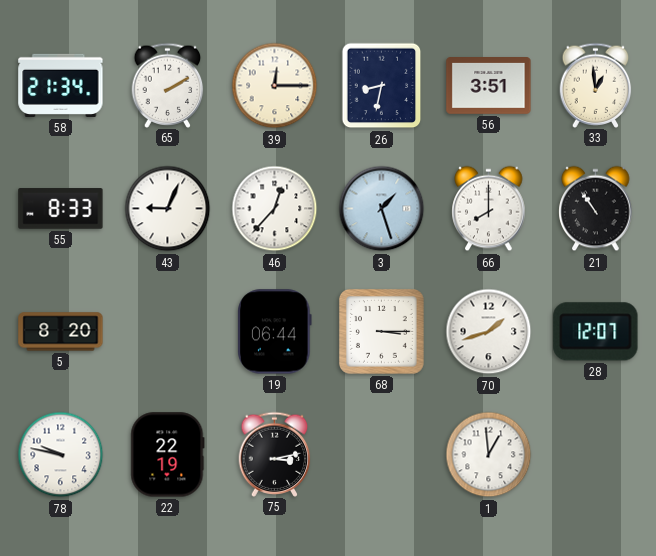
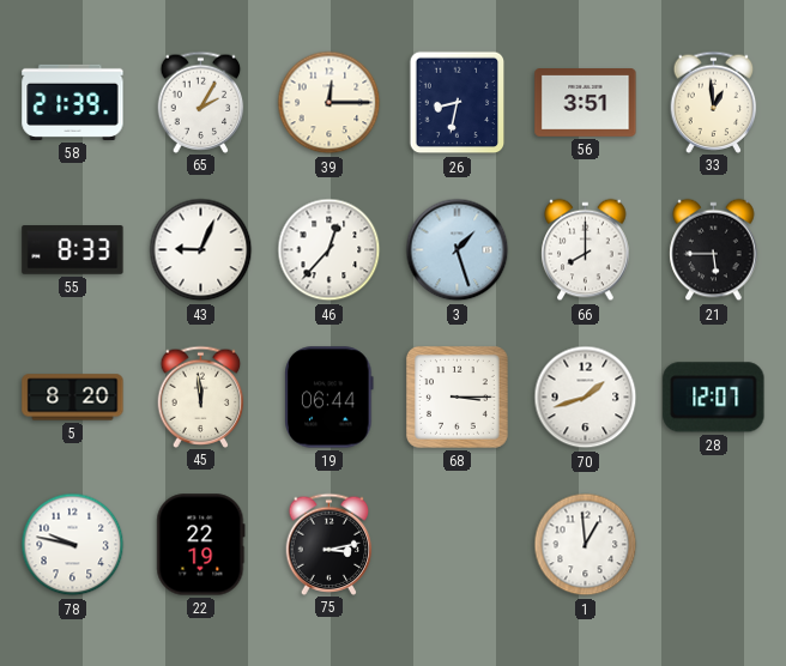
58: 21:34 -> 21:39 (73, 102)
65: 2:10 -> 2:05 (201, 102)
21: 10:54 -> 5:45 (714, 250)
45: none -> 11:59 (201, 396)
